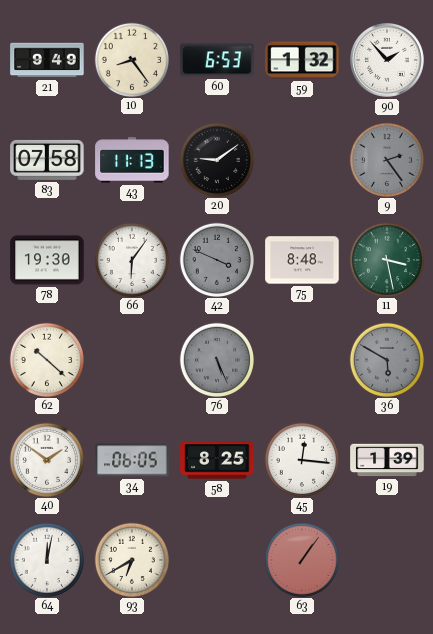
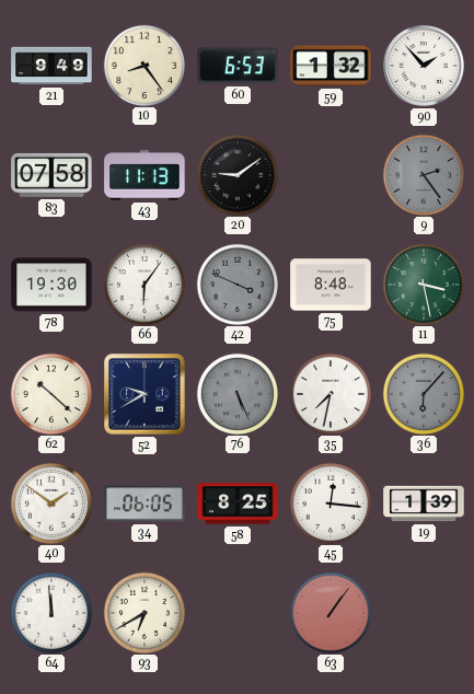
52: none -> 9:40 (144, 394)
35: none -> 7:32 (330, 393)
36: 5:50 -> 6:07 (423, 393)
64: 12:02 -> 11:59 (50, 612)
